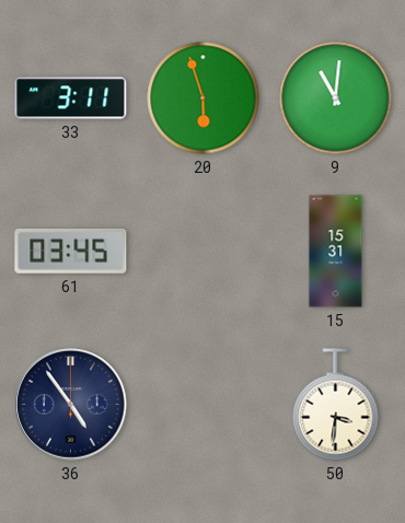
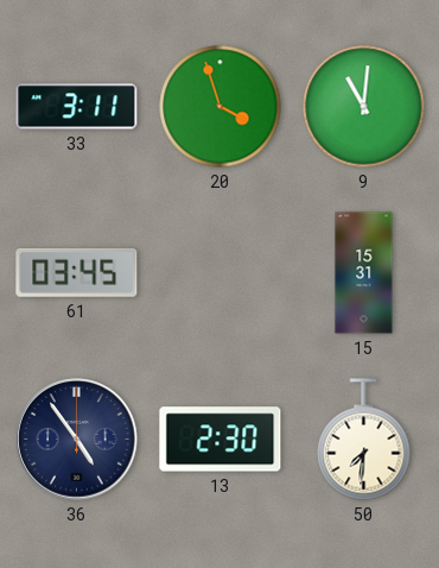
20: 5:57 -> 3:57 (221, 107)
13: none -> 2:30 (221, 440)
50: 3:31 -> 7:31 (364, 440)
